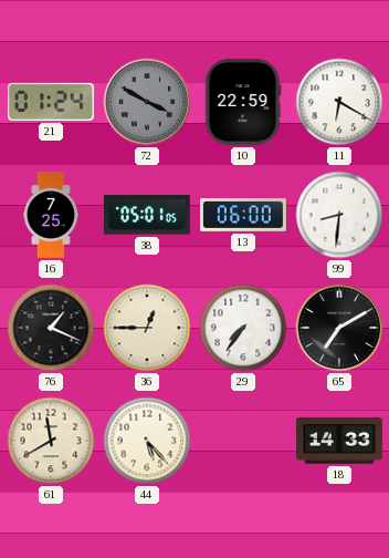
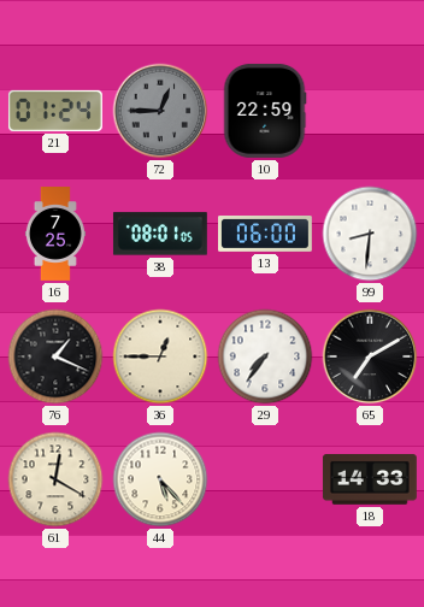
72: 3:50 -> 12:45 (160, 111)
11: 6:20 -> none (339, 102)
38: 05:01 -> 08:01 (160, 234)
61: 11:40 -> 12:20 (55, 479)
